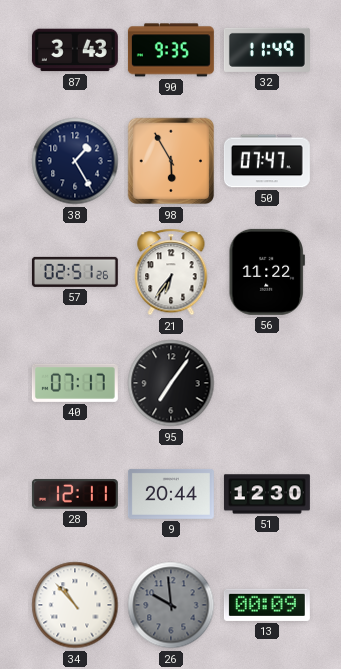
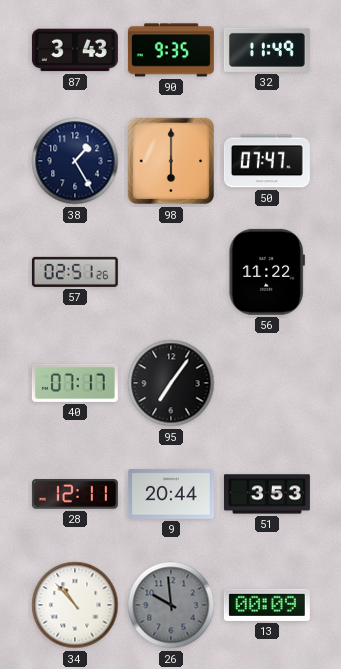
98: 5:55 -> 6:00 (171, 161)
21: 6:36 -> none (171, 272)
51: 12:30 -> 3:53 (267, 494)
